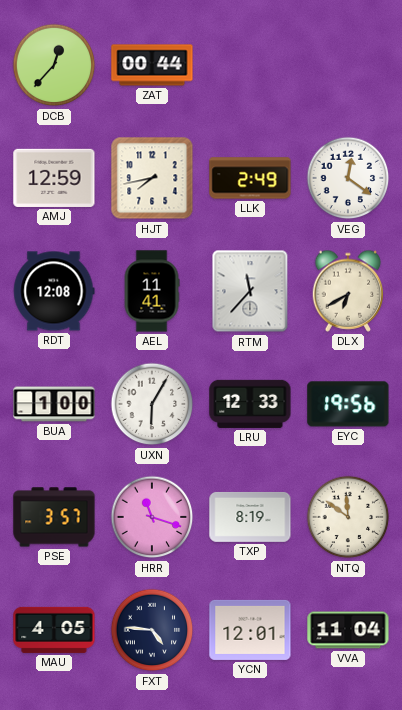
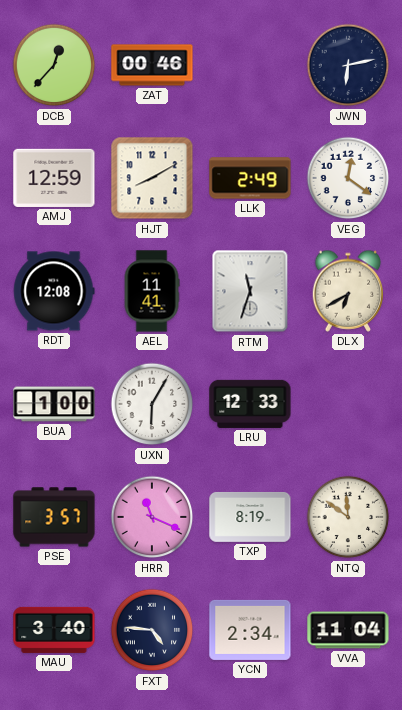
ZAT: 00:44 -> 00:46 (152, 65)
JWN: none -> 6:13 (348, 65)
HJT: 7:43 -> 8:10 (152, 178)
RTM: 11:37 -> 11:33 (250, 291)
EYC: 19:56 -> none (348, 404)
HRR: 11:18 -> 11:19 (152, 517)
MAU: 4:05 -> 3:40 (54, 630)
YCN: 12:01 -> 2:34 (250, 630)
